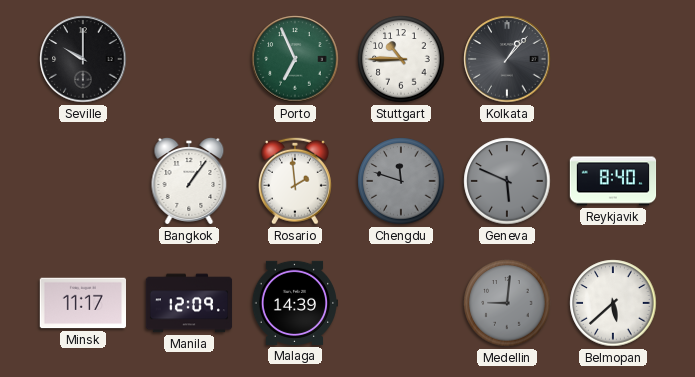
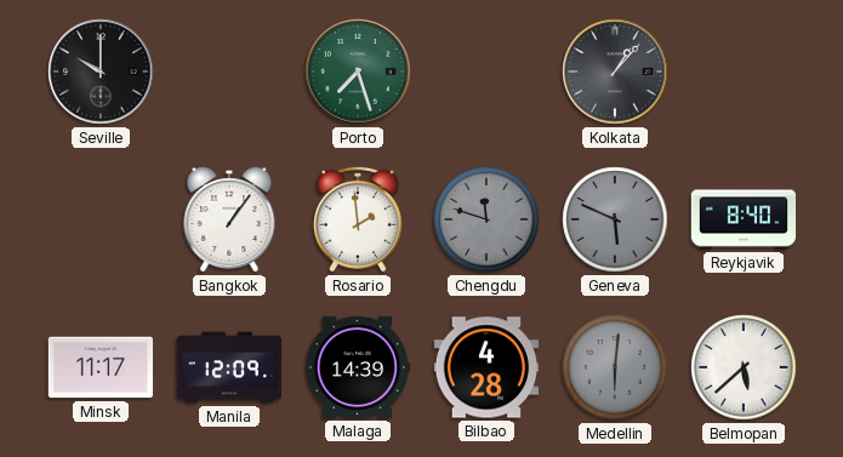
Porto: 6:56 -> 7:27 (358, 72)
Stuttgart: 10:45 -> none (401, 59)
Bilbao: none -> 4:28 (486, 367)
Medellin: 9:01 -> 6:01 (615, 367)
